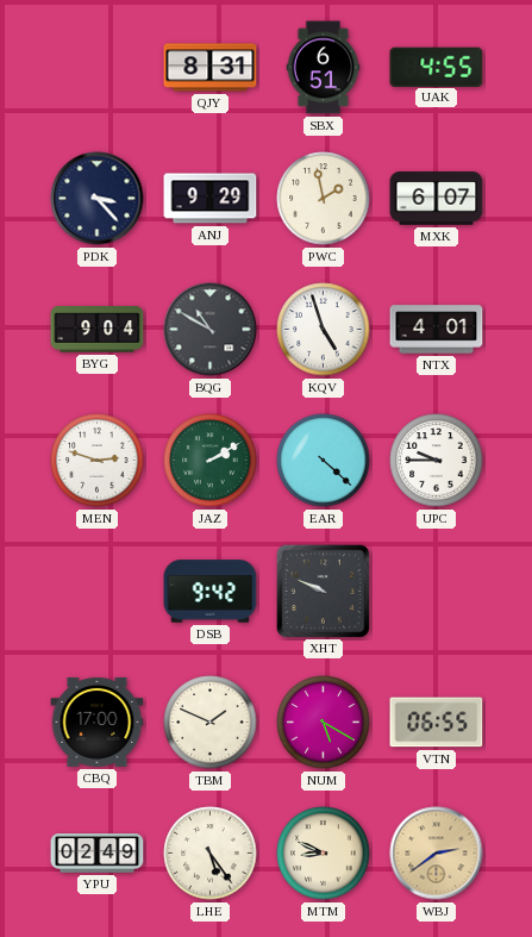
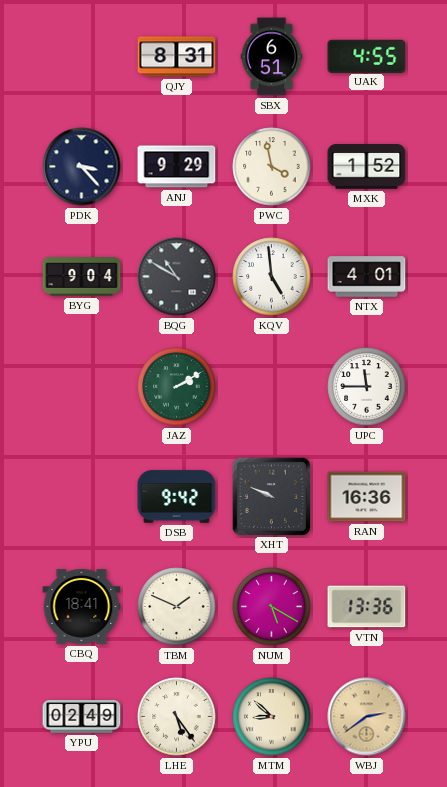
PWC: 1:58 -> 3:58 (272, 167)
MXK: 6:07 -> 1:52 (367, 167)
KQV: 4:57 -> 4:59 (272, 277)
MEN: 2:48 -> none (98, 461)
EAR: 4:22 -> none (324, 461)
UPC: 9:45 -> 11:45 (367, 387)
RAN: none -> 16:36 (367, 497)
CBQ: 17:00 -> 18:41 (82, 607)
VTN: 06:55 -> 13:36 (367, 607)
MTM: 8:49 -> 8:52 (272, 717)
